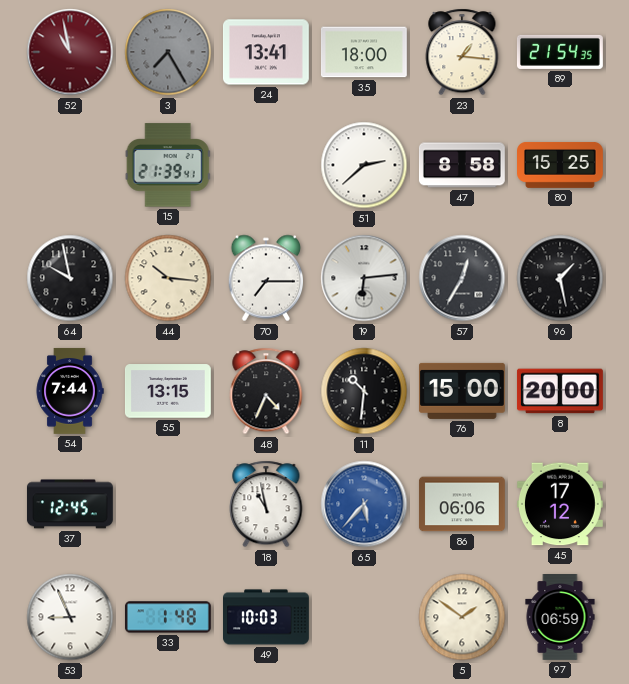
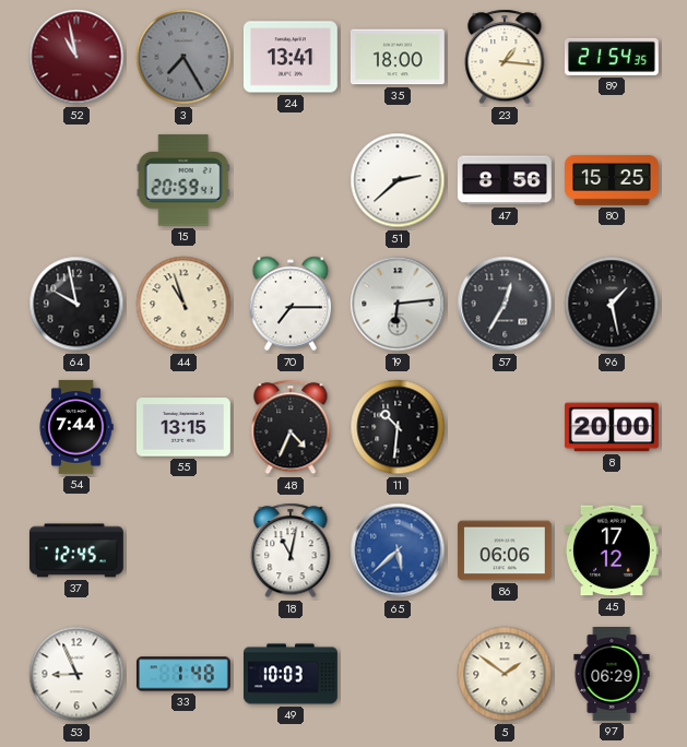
15: 21:39 -> 20:59 (183, 180)
47: 8:58 -> 8:56 (505, 180)
44: 10:16 -> 10:57 (183, 304)
76: 15:00 -> none (462, 391)
18: 10:58 -> 11:02 (291, 550)
65: 5:37 -> 5:38 (398, 550)
97: 06:59 -> 06:29 (612, 675)
